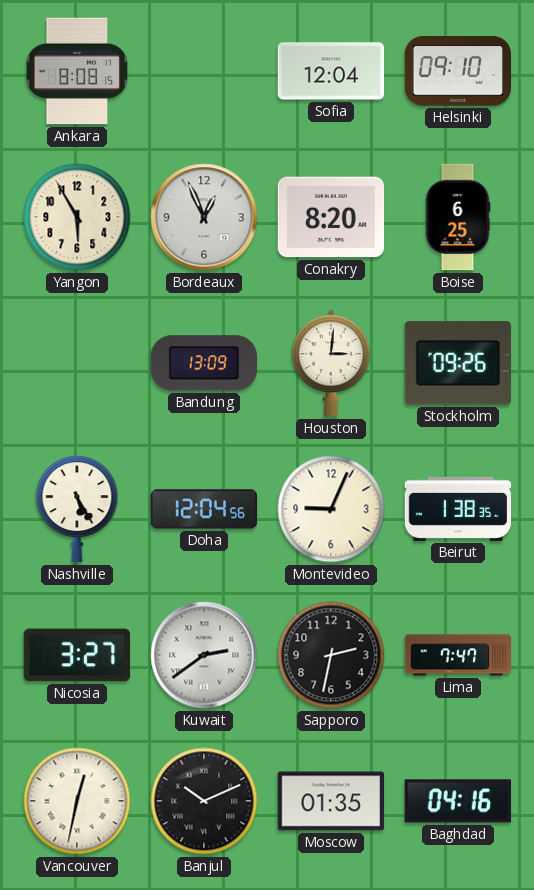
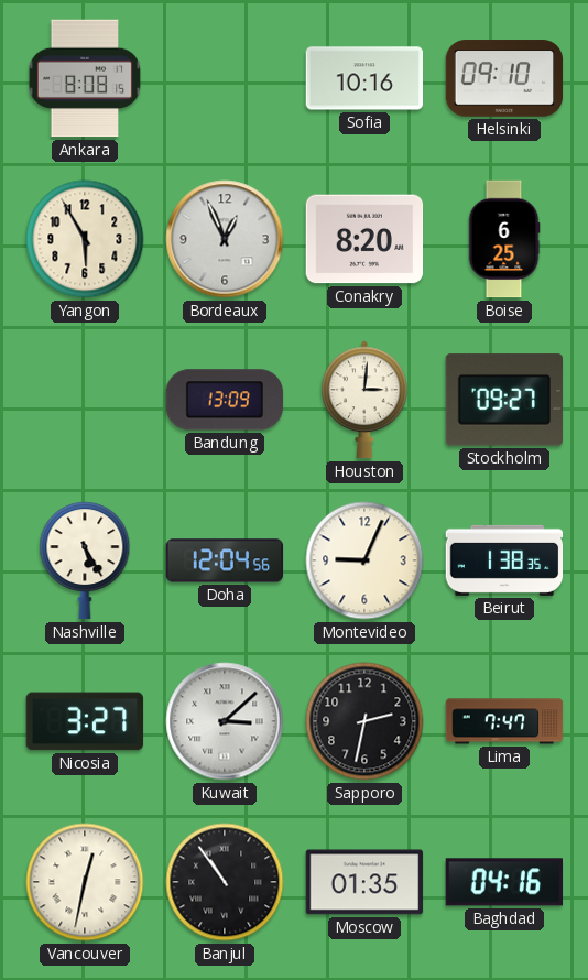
Sofia: 12:04 -> 10:16 (364, 78)
Stockholm: 09:26 -> 09:27 (503, 400)
Kuwait: 2:39 -> 3:08 (225, 721)
Banjul: 10:11 -> 10:54 (225, 882)
